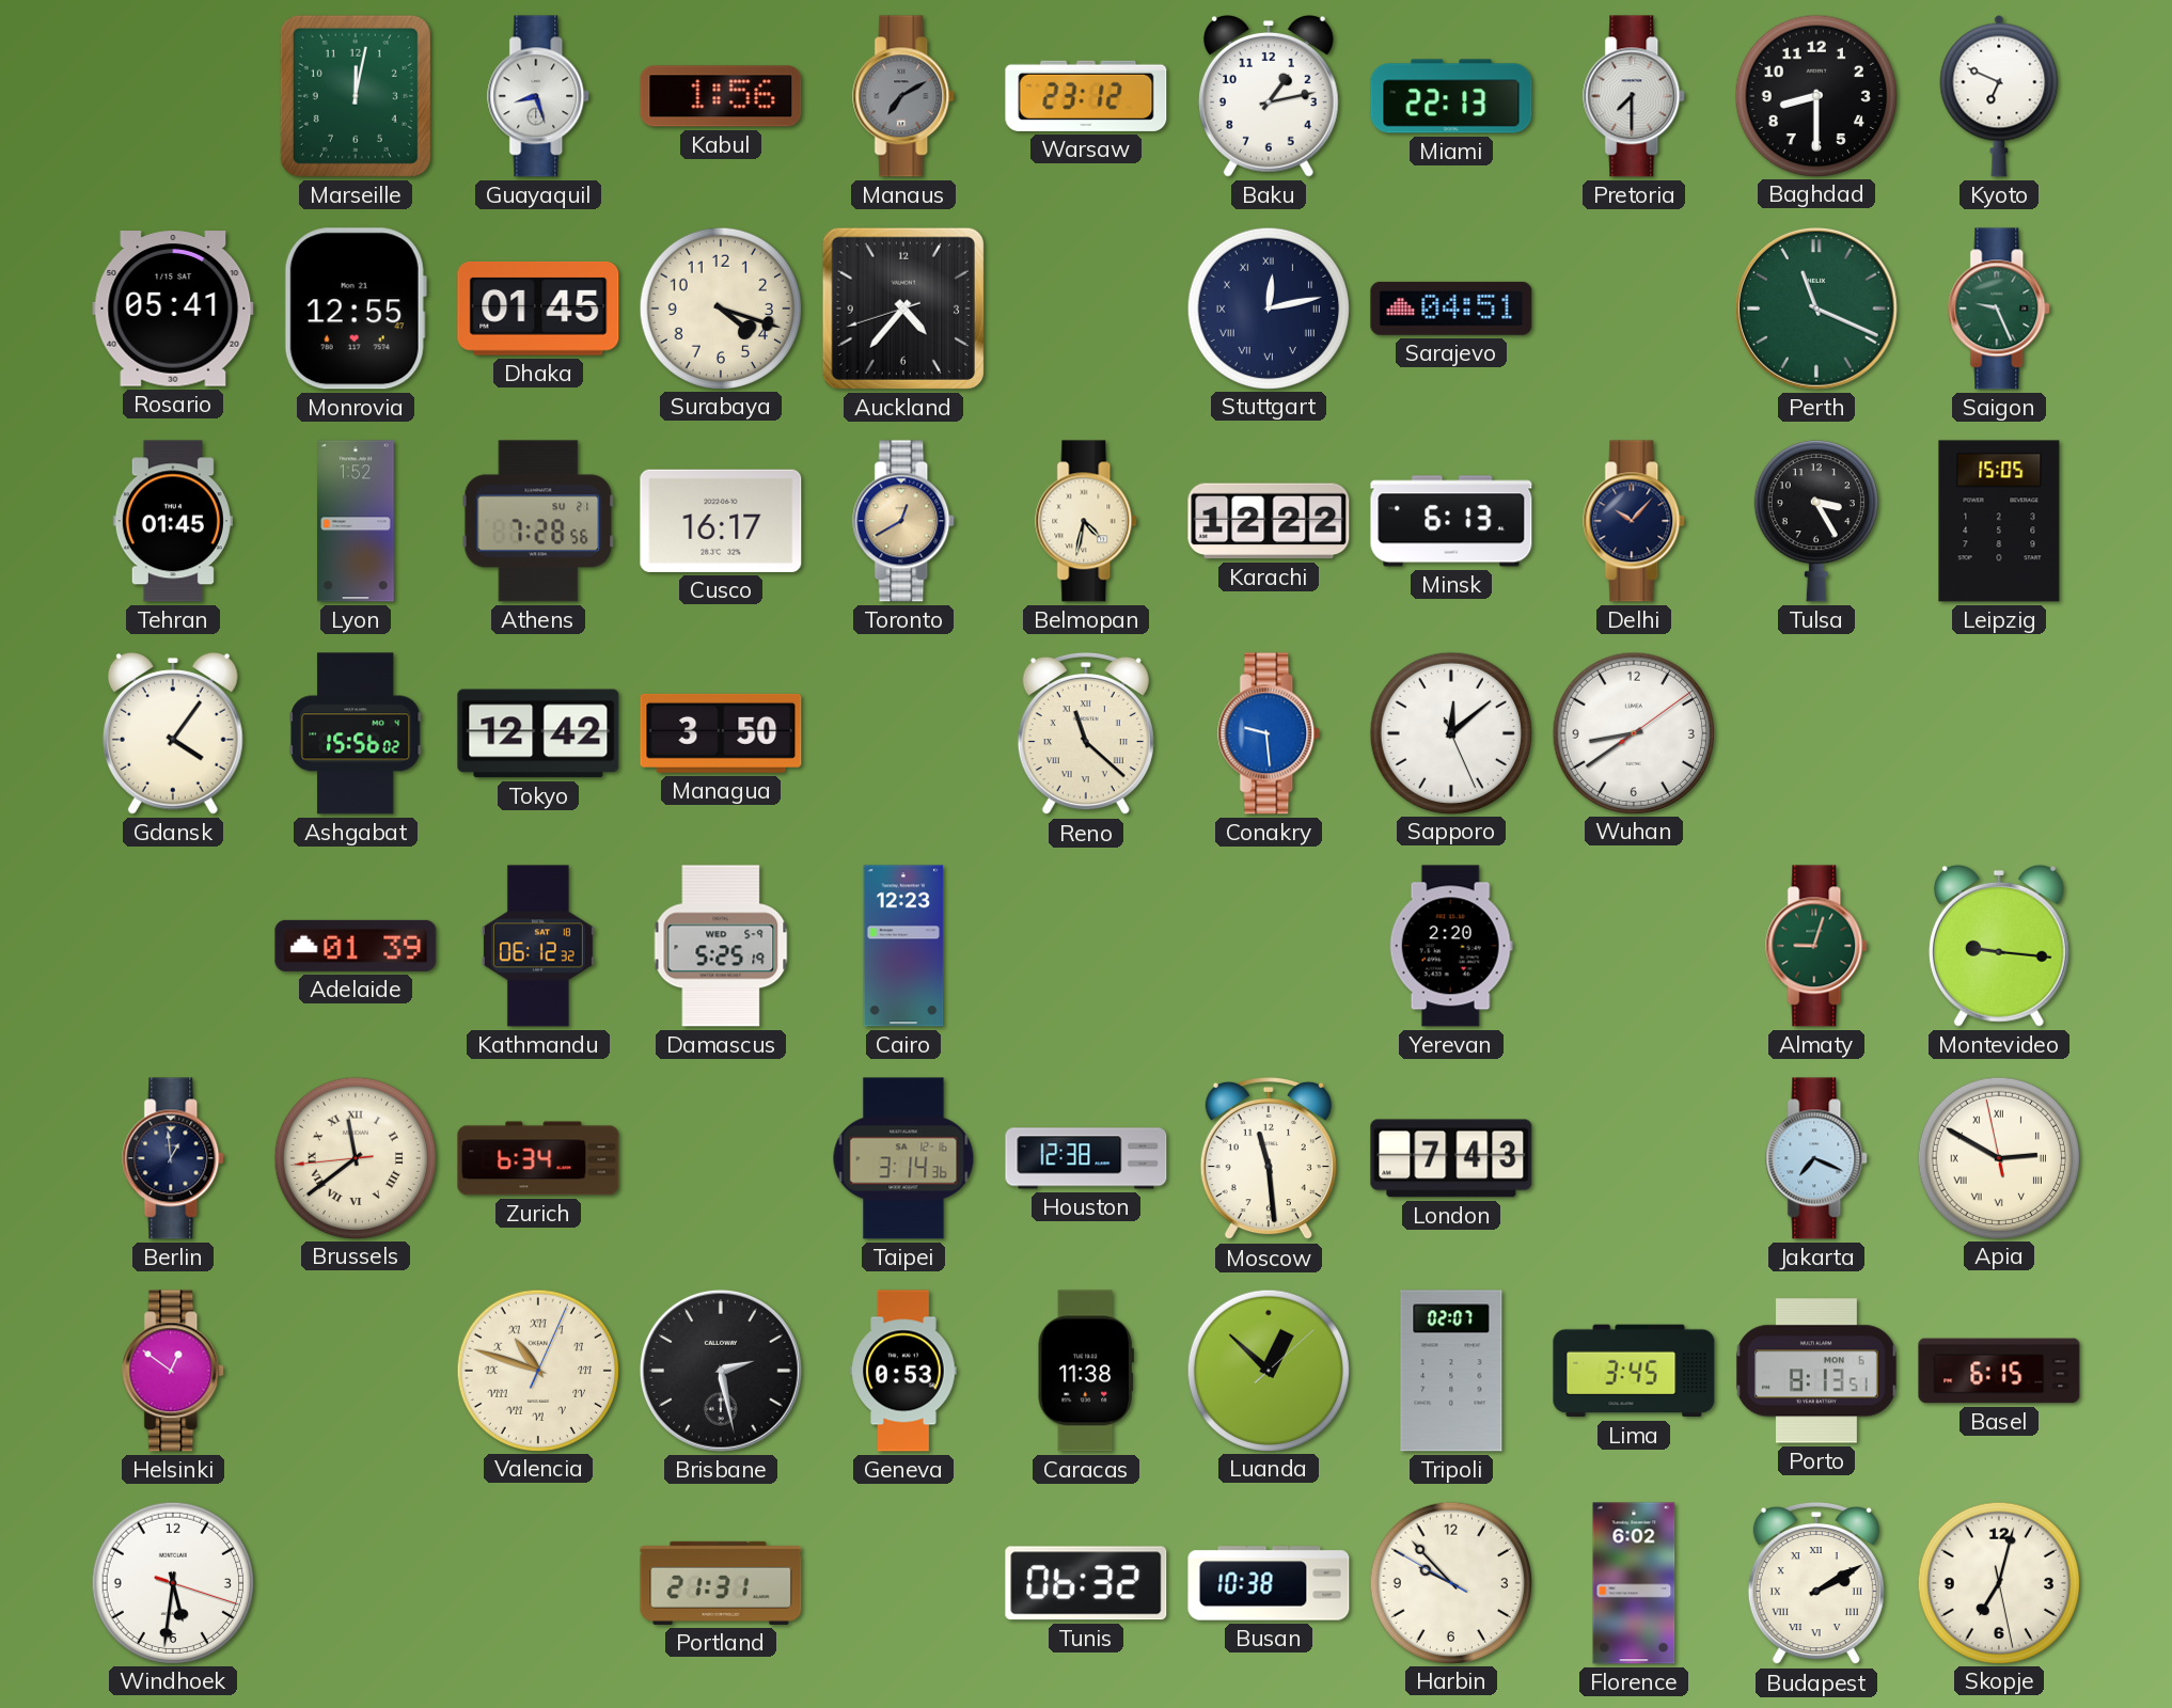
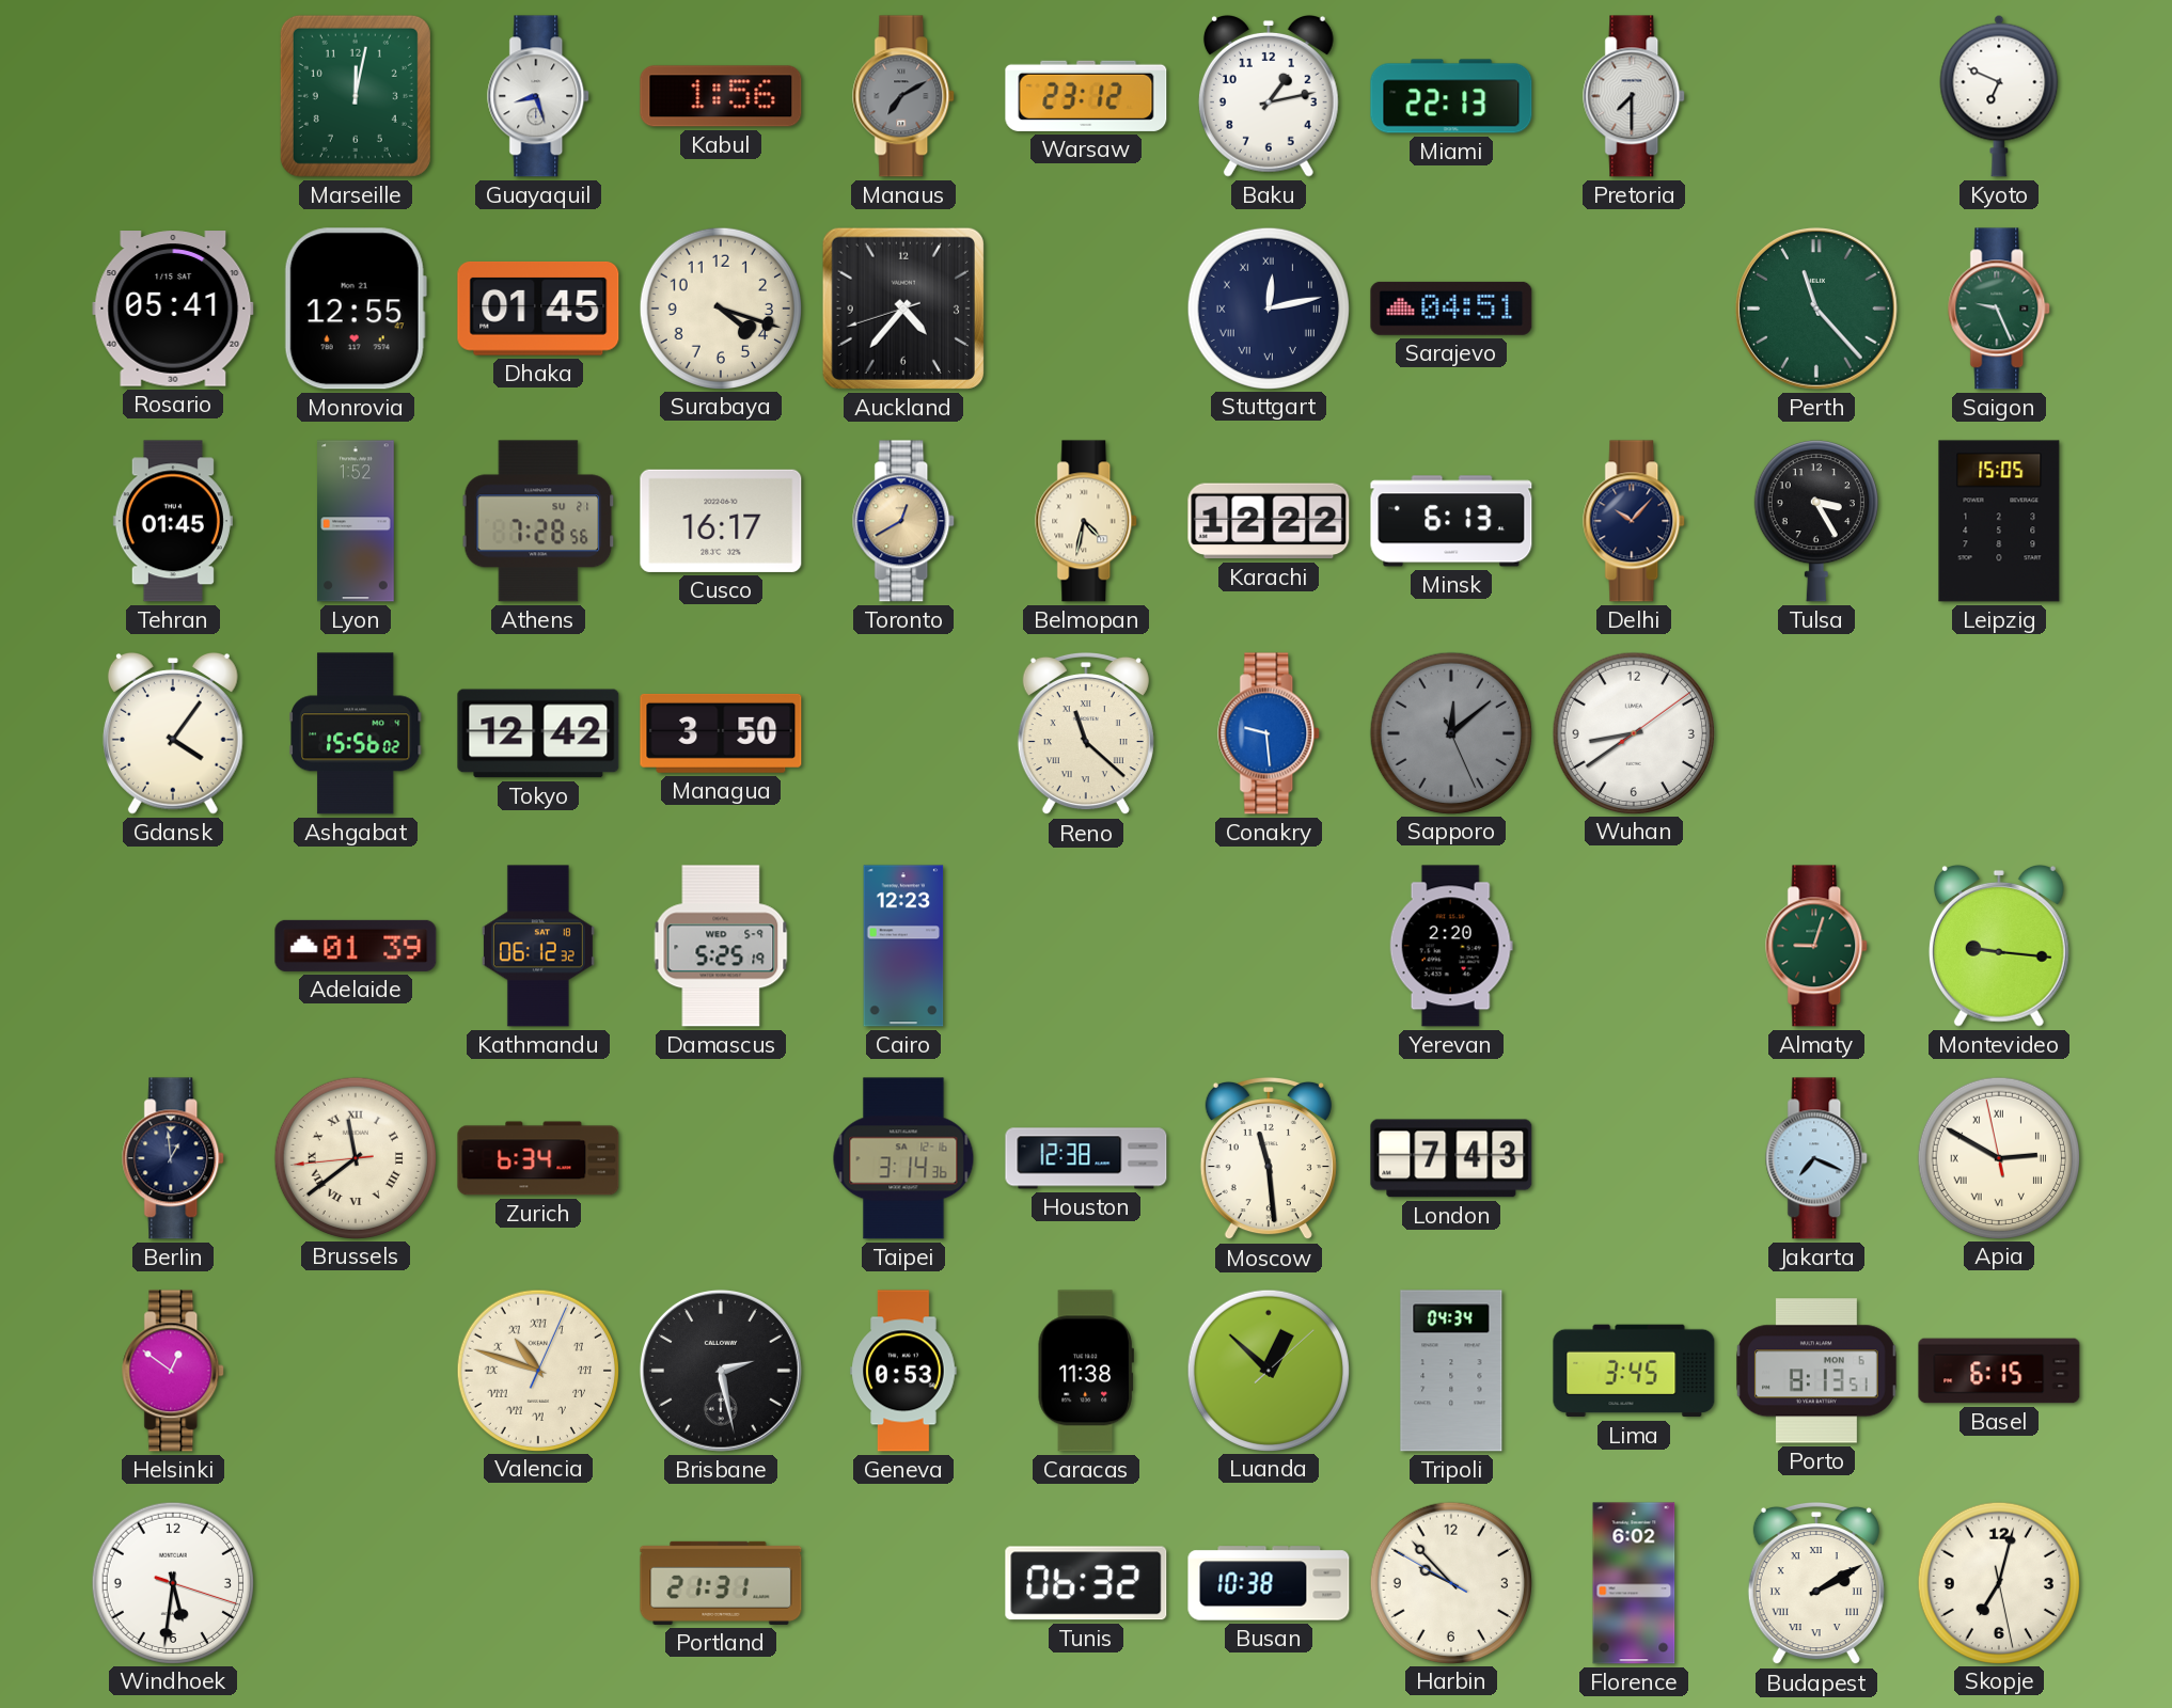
Baghdad: 8:30 -> none (1815, 95)
Perth: 11:19 -> 11:23 (1816, 309)
Sapporo dial: white -> grey (1450, 732)
Tripoli: 02:07 -> 04:34 (1451, 1371)
